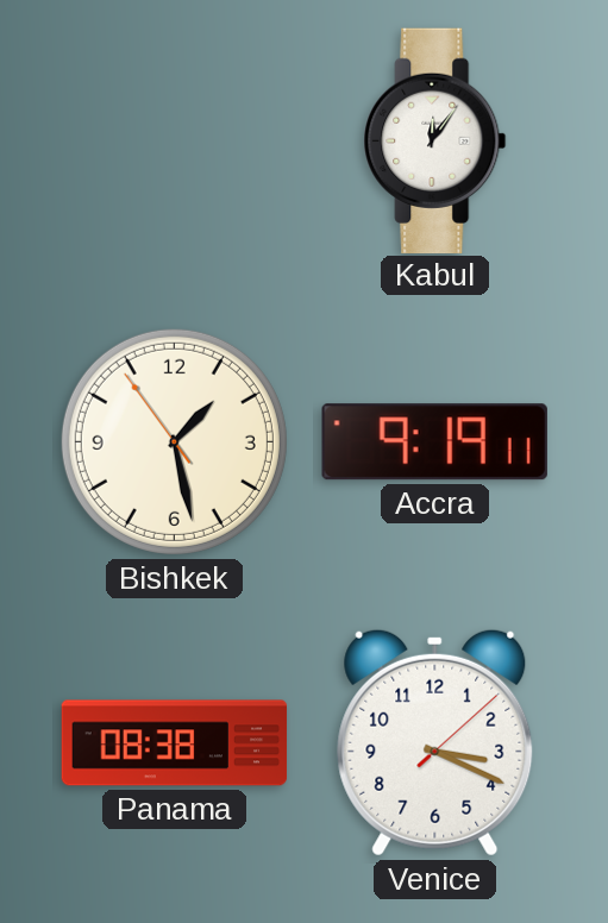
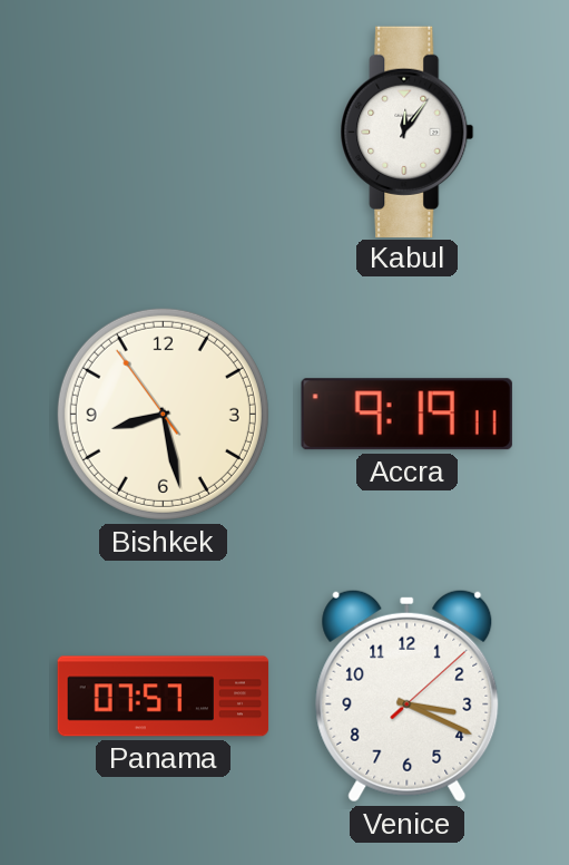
Bishkek: 1:27 -> 8:27 (163, 414)
Panama: 08:38 -> 07:57 (164, 697)
